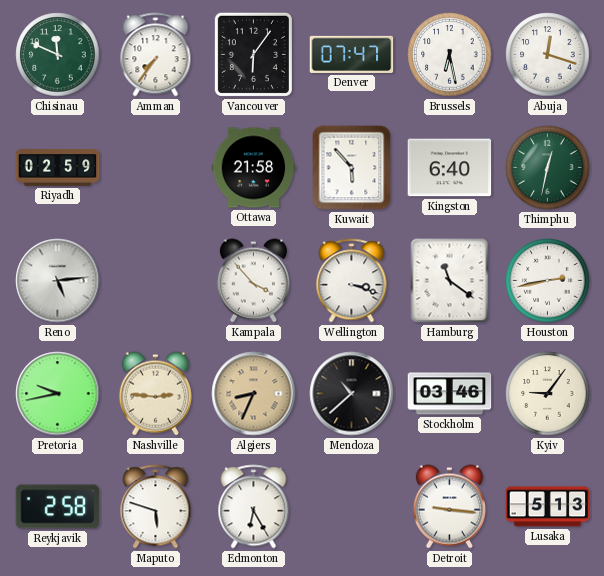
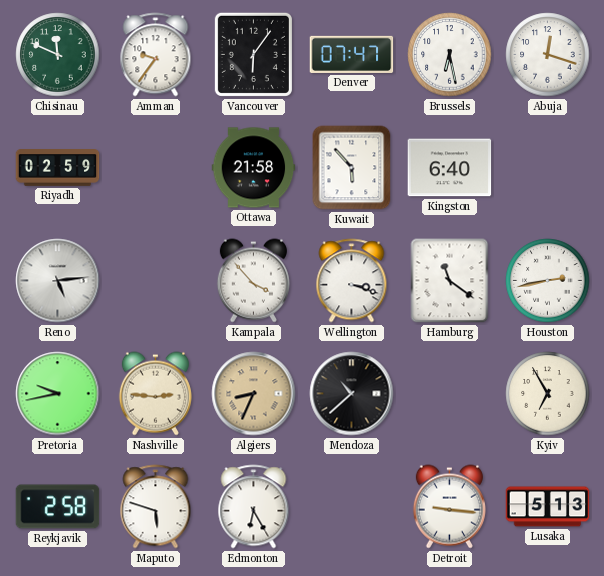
Amman: 7:36 -> 9:36 (156, 55)
Thimphu: 12:32 -> none (548, 168)
Stockholm: 03:46 -> none (450, 394)
Kyiv: 9:06 -> 6:55 (548, 394)
